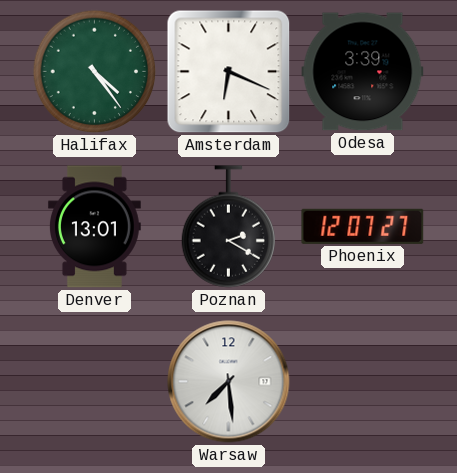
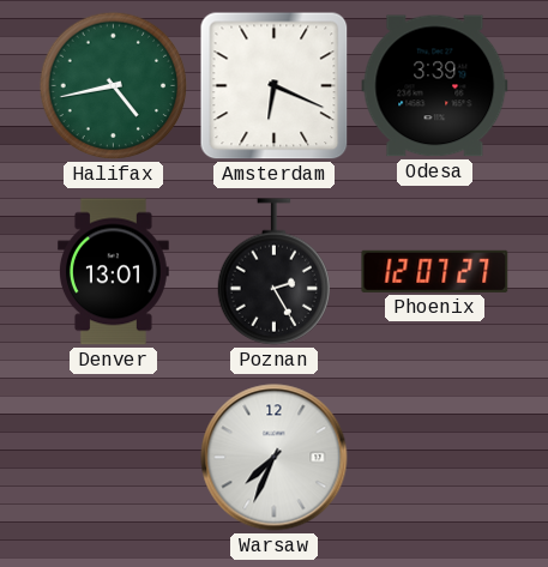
Halifax: 4:24 -> 4:43 (114, 86)
Poznan: 2:20 -> 2:25 (273, 272)
Warsaw: 7:29 -> 7:34 (275, 458)
